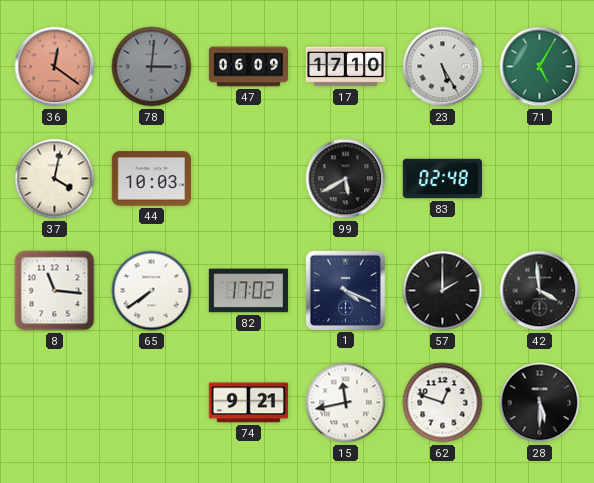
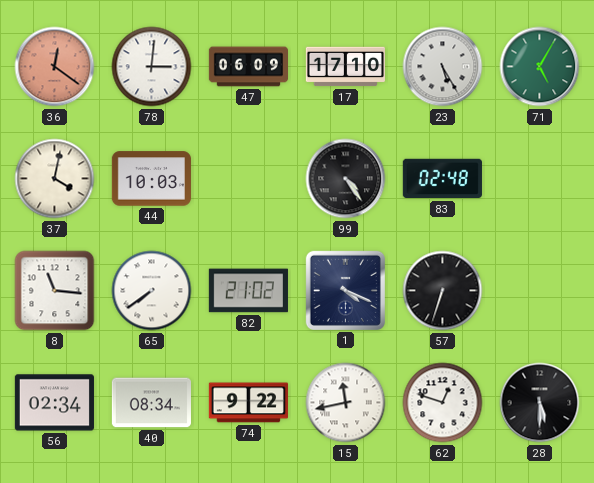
78 dial: grey -> white (152, 67)
99: 5:40 -> 4:24 (346, 179)
82: 17:02 -> 21:02 (248, 291)
57: 2:00 -> 6:33 (443, 291)
42: 3:59 -> none (540, 291)
56: none -> 02:34 (54, 403)
40: none -> 08:34 (151, 403)
74: 9:21 -> 9:22 (248, 403)
